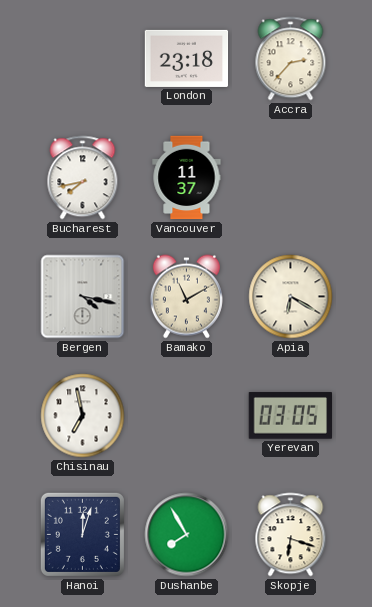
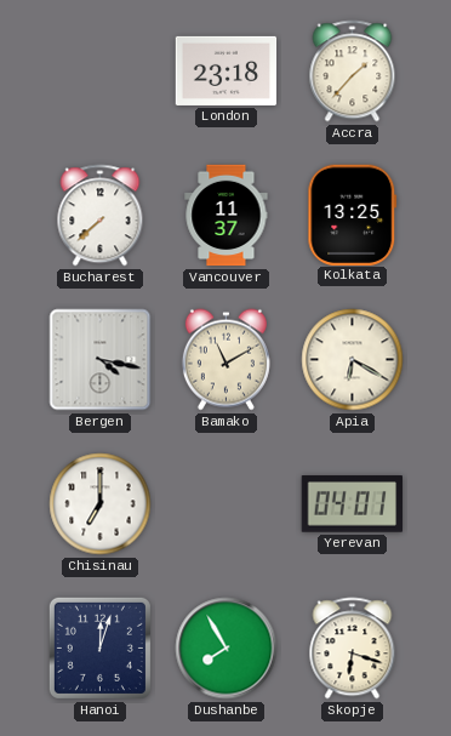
Accra: 2:37 -> 1:37 (353, 72)
Bucharest: 7:43 -> 7:38 (101, 216)
Kolkata: none -> 13:25 (353, 215)
Chisinau: 6:58 -> 7:00 (101, 504)
Yerevan: 03:05 -> 04:01 (352, 504)
